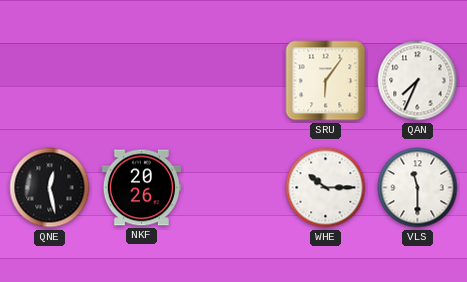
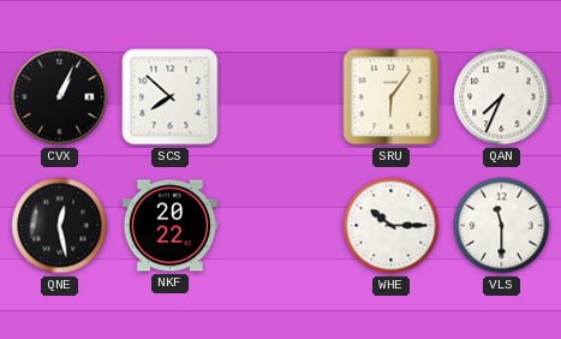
CVX: none -> 1:04 (60, 97)
SCS: none -> 7:52 (171, 97)
NKF: 20:26 -> 20:22 (169, 226)
